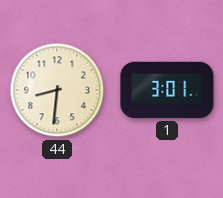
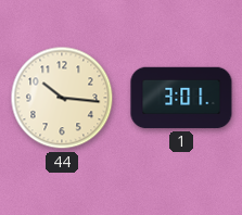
44: 8:31 -> 10:16 (62, 98)
